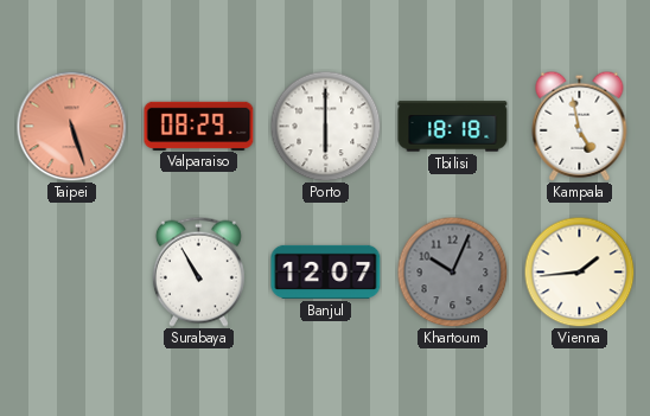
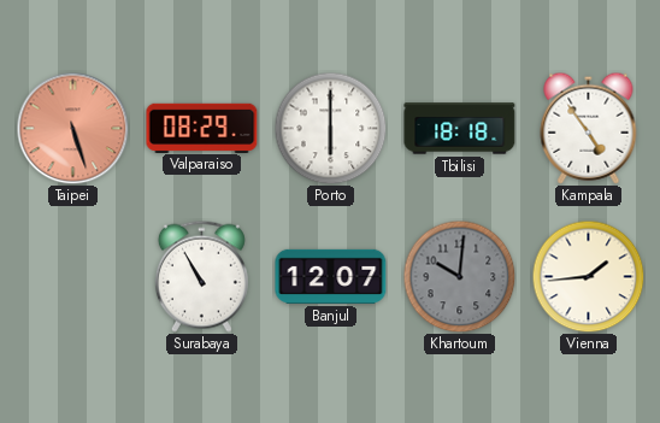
Kampala: 4:58 -> 4:54 (589, 128)
Khartoum: 10:04 -> 10:01 (459, 276)
